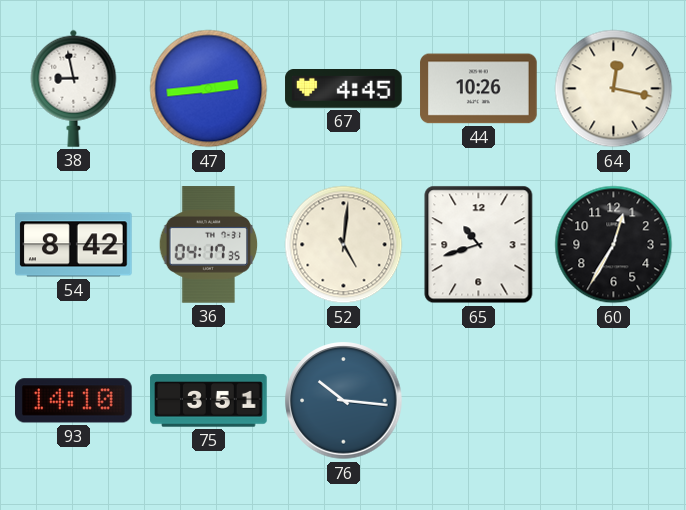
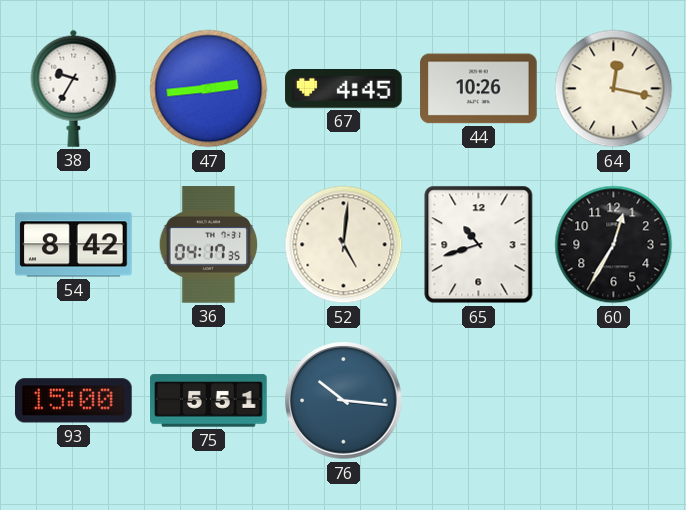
38: 8:58 -> 9:35 (74, 88)
93: 14:10 -> 15:00 (74, 401)
75: 3:51 -> 5:51 (209, 401)
